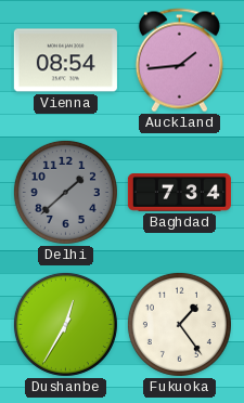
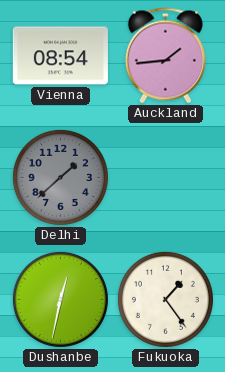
Baghdad: 7:34 -> none (179, 193)
Dushanbe: 12:35 -> 12:32 (60, 299)
